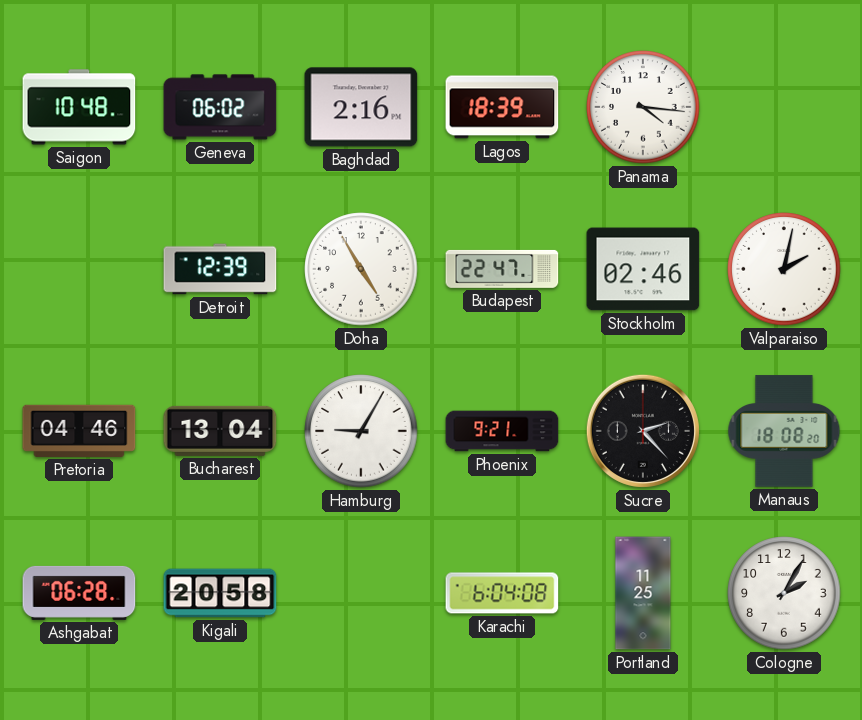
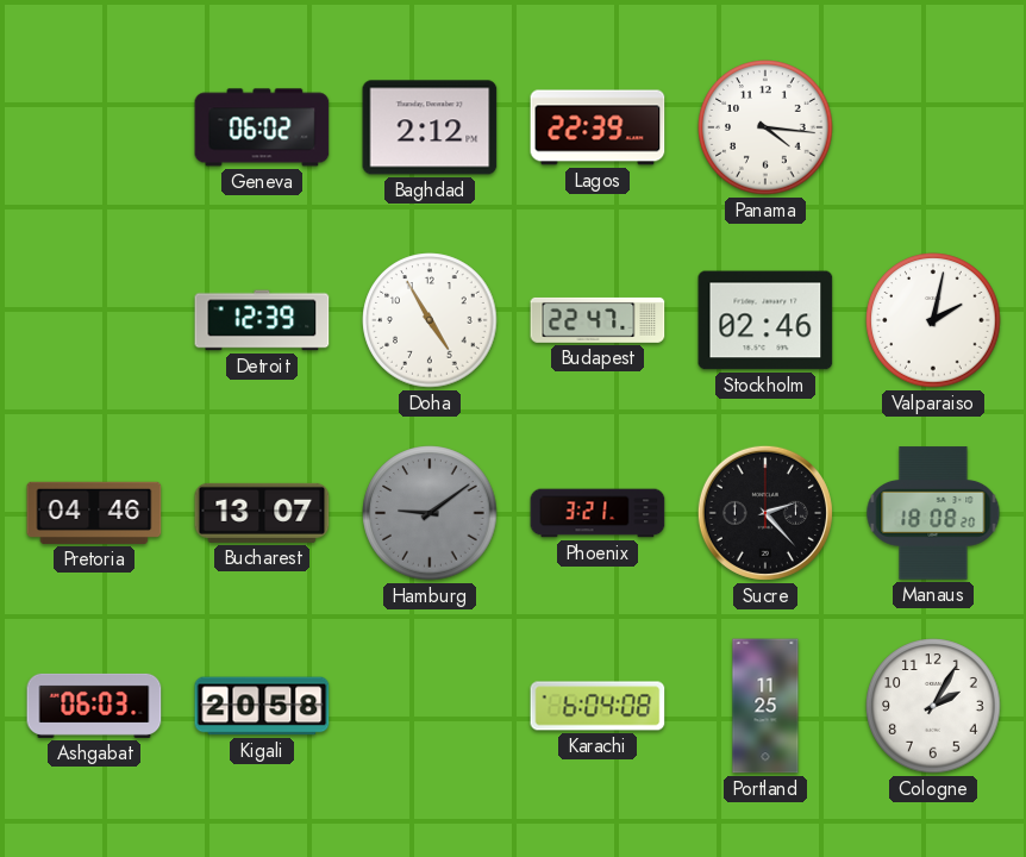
Saigon: 10:48 -> none (79, 107)
Baghdad: 2:16 -> 2:12 (430, 127)
Lagos: 18:39 -> 22:39 (598, 127)
Bucharest: 13:04 -> 13:07 (262, 513)
Hamburg: 9:05 -> 9:09 (430, 513)
Hamburg dial: white -> grey (430, 513)
Phoenix: 9:21 -> 3:21 (598, 513)
Ashgabat: 06:28 -> 06:03 (94, 706)
